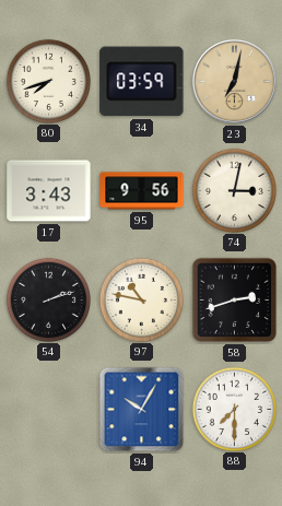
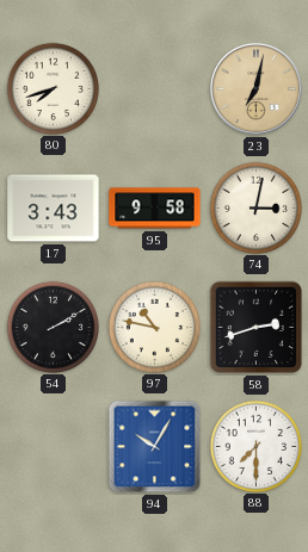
34: 03:59 -> none (142, 82)
95: 9:56 -> 9:58 (155, 209)
54: 2:12 -> 2:10 (53, 327)
